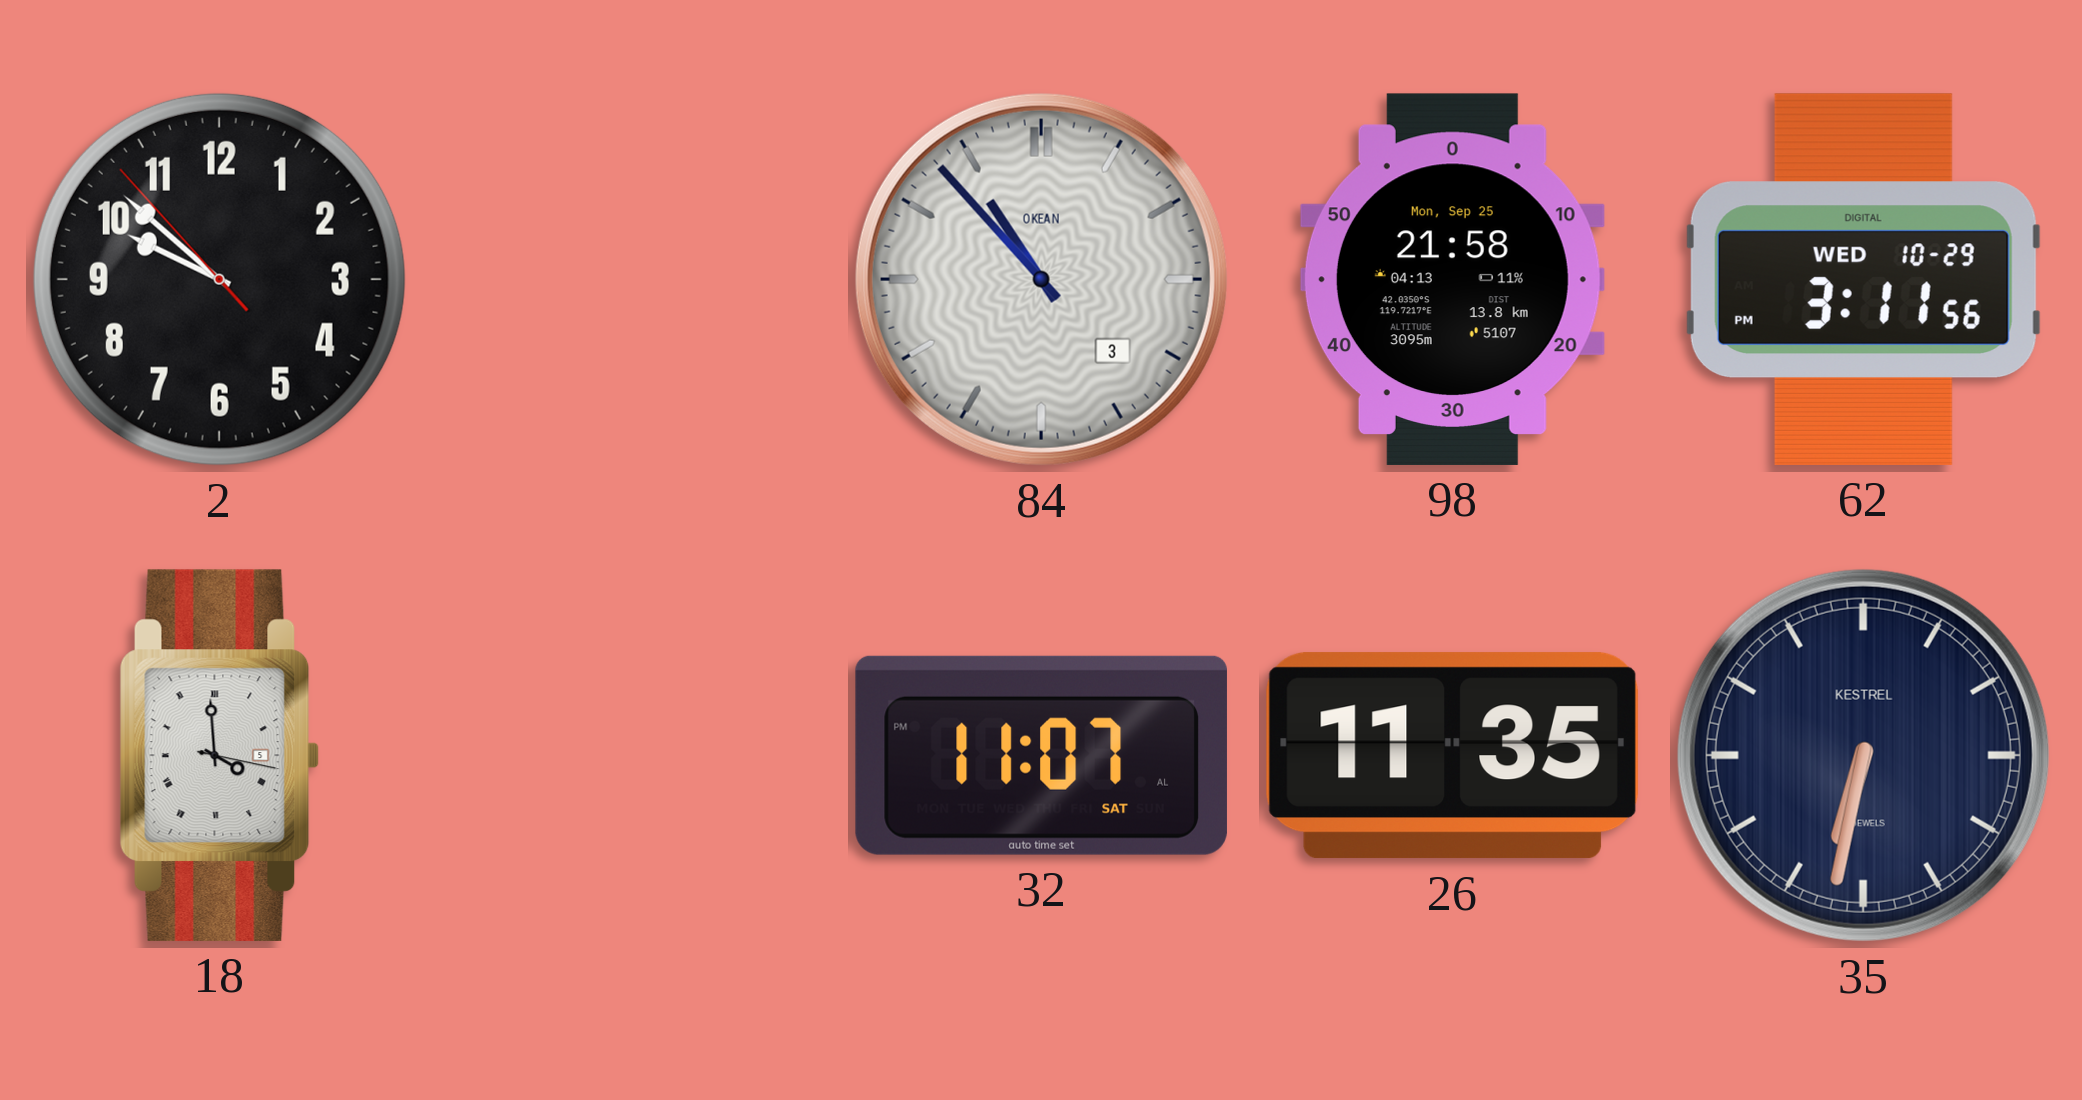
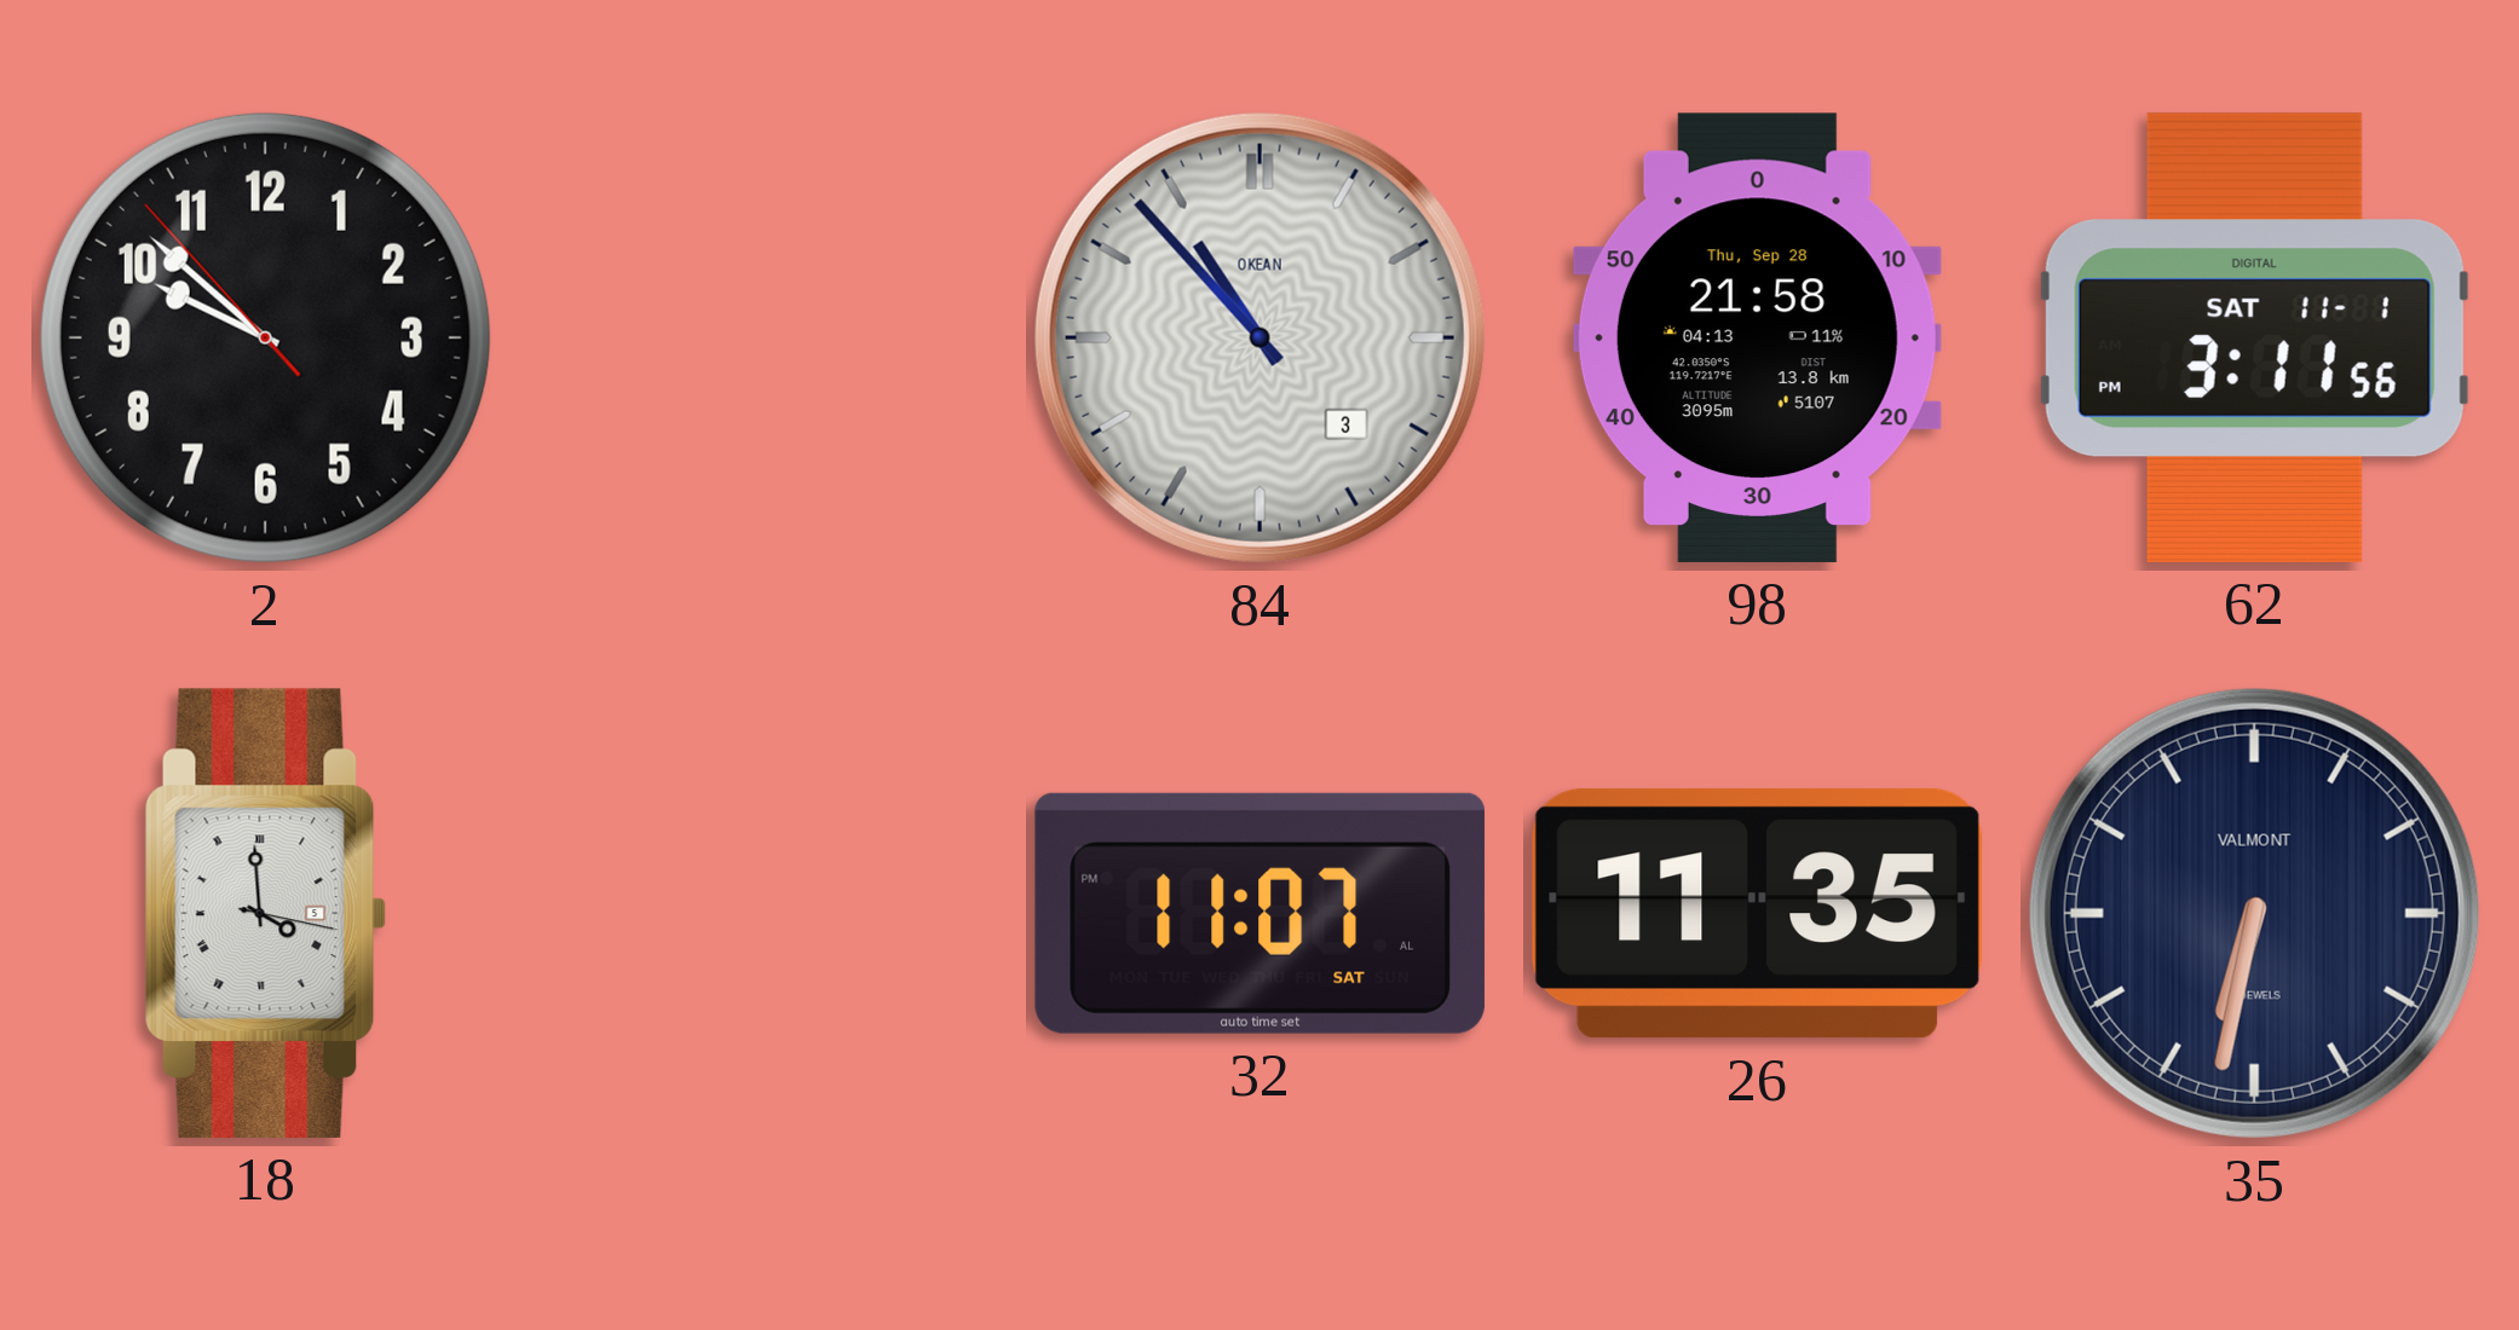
98 date: Mon, Sep 25 -> Thu, Sep 28 (1757, 337)
62 date: WED 10-29 -> SAT 11-1 (2254, 337)
35 brand: KESTREL -> VALMONT (2254, 913)
